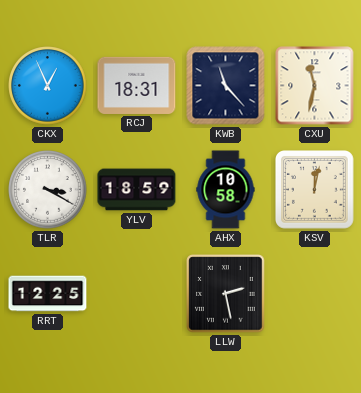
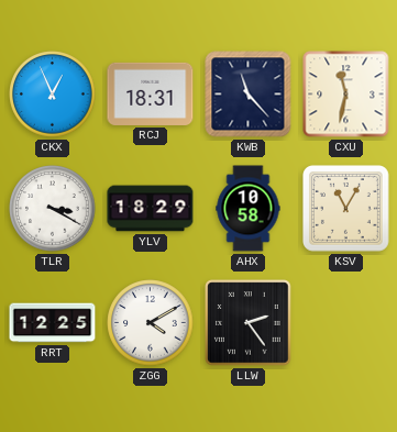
YLV: 18:59 -> 18:29 (151, 209)
KSV: 12:02 -> 11:05 (346, 209)
ZGG: none -> 4:10 (151, 323)
LLW: 2:28 -> 2:24 (249, 323)
